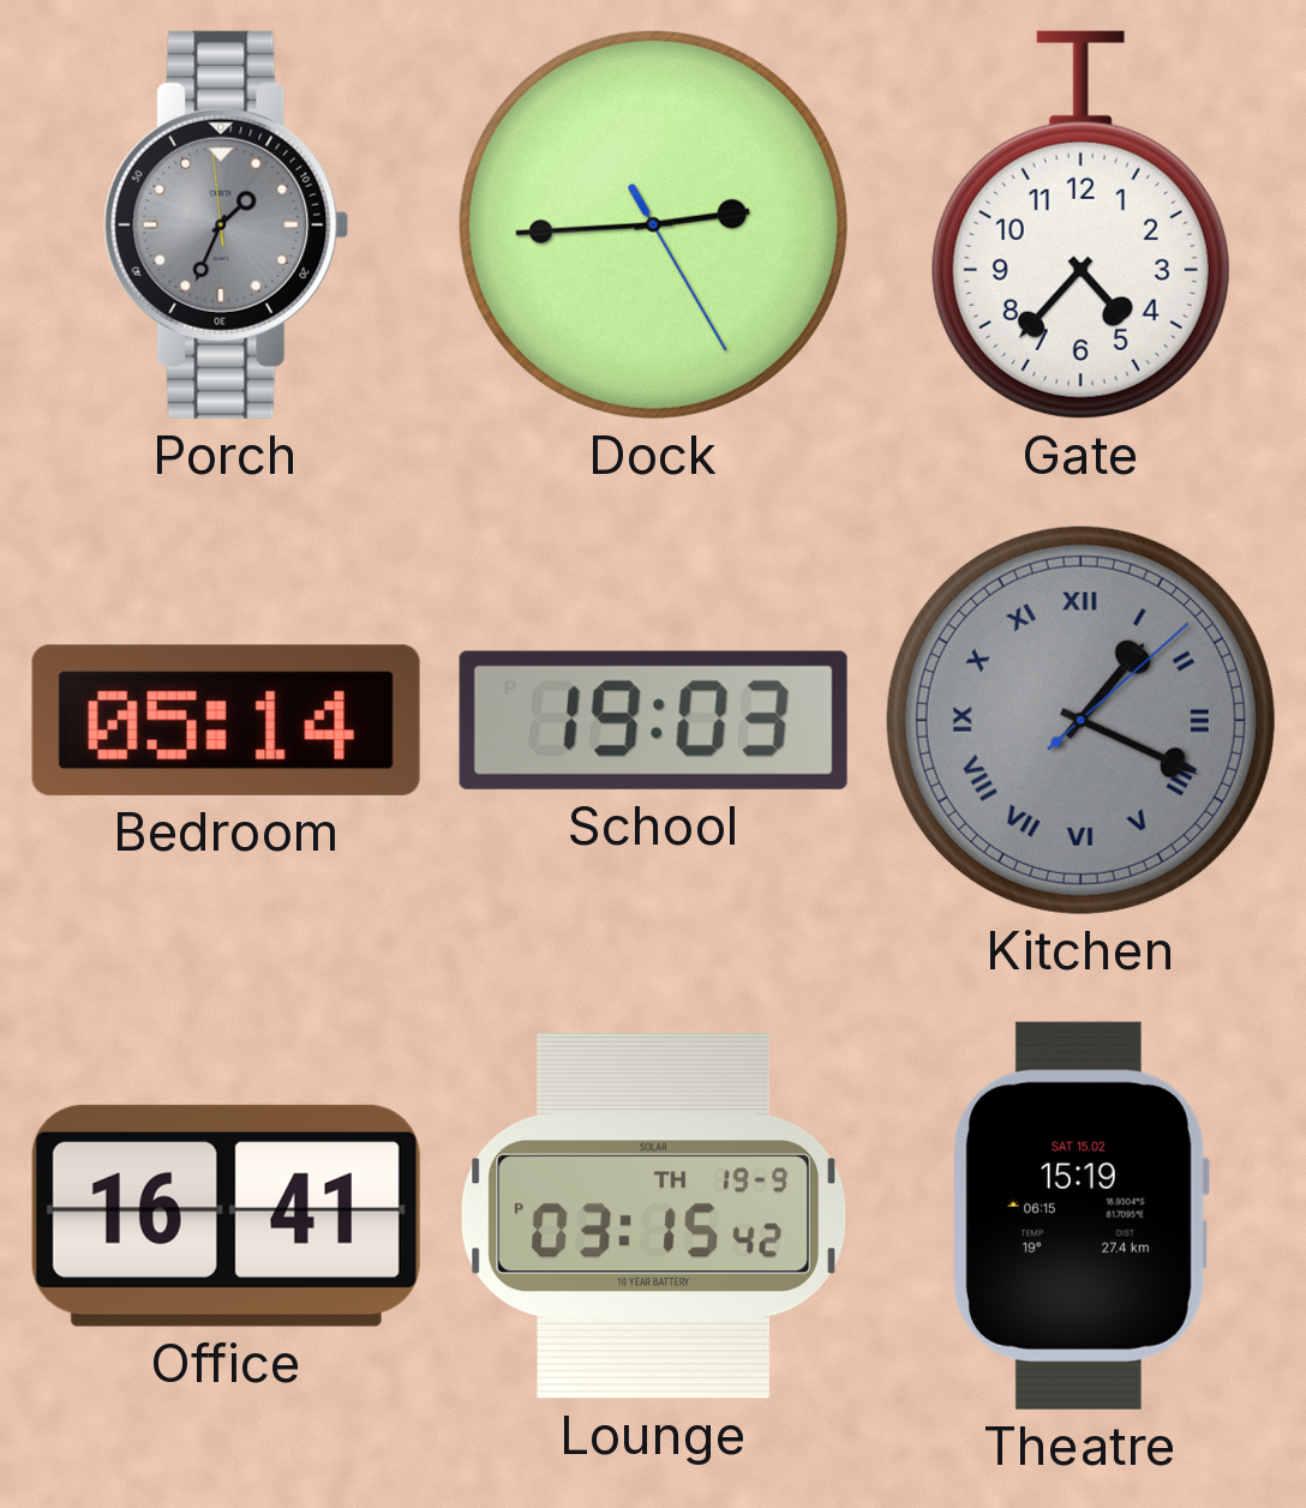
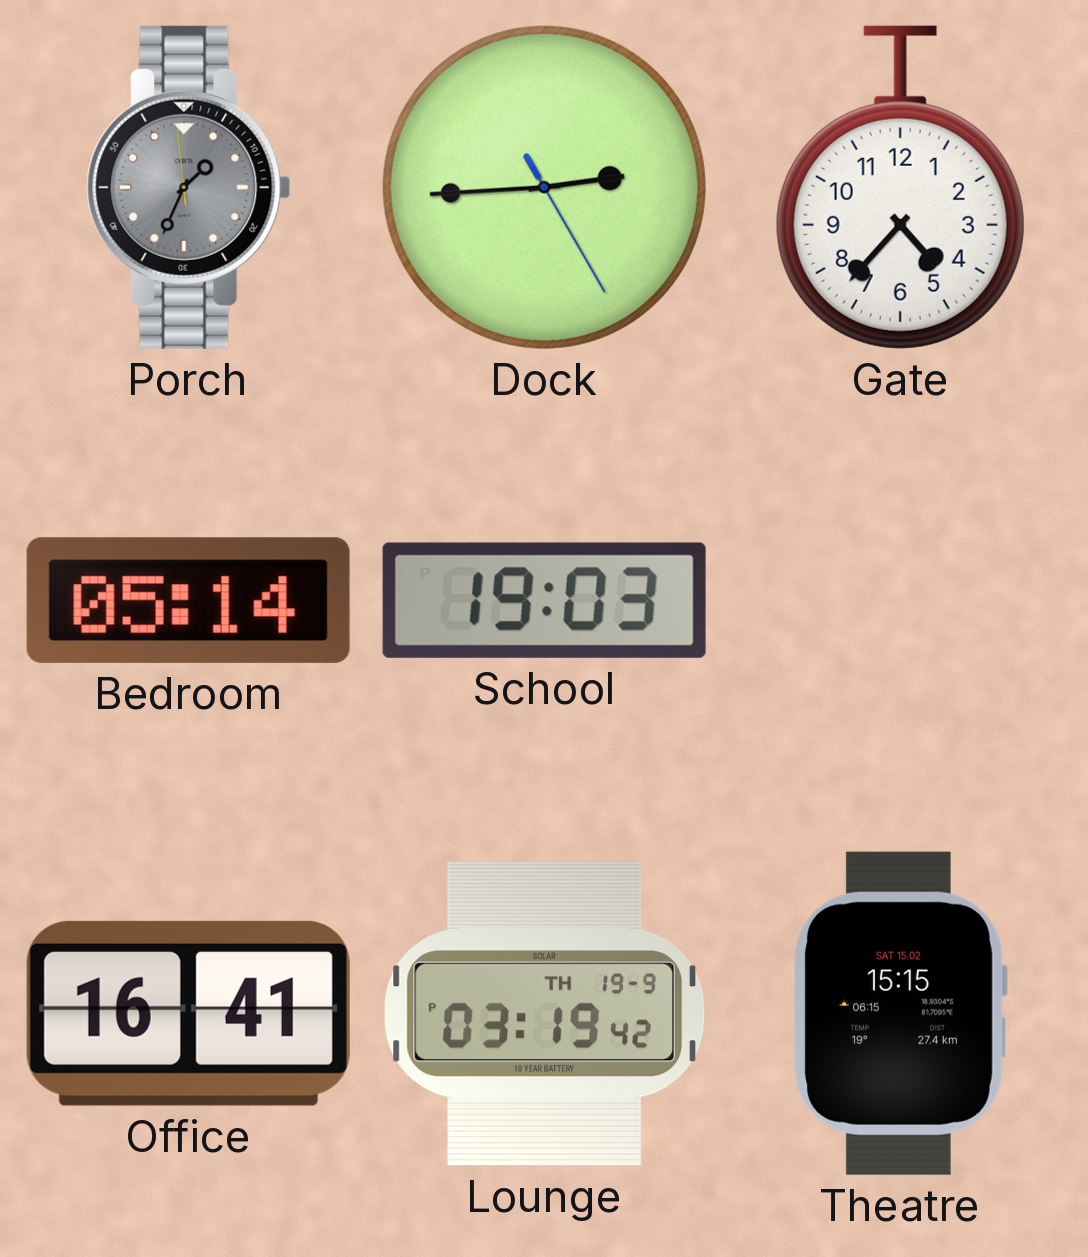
Kitchen: 1:19 -> none (1080, 720)
Lounge: 03:15 -> 03:19 (544, 1014)
Theatre: 15:19 -> 15:15 (900, 1013)
